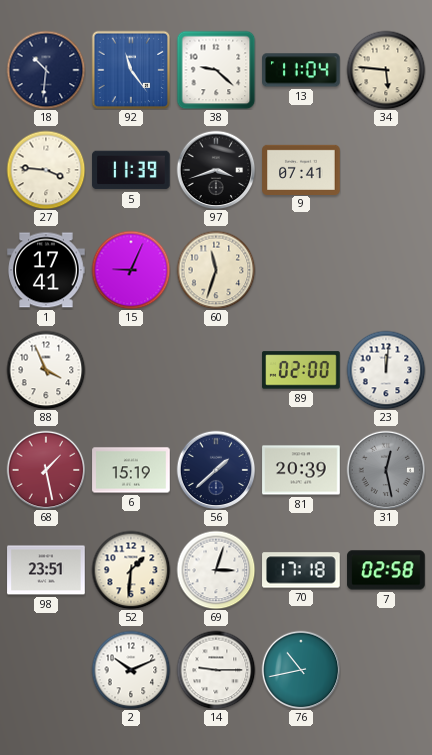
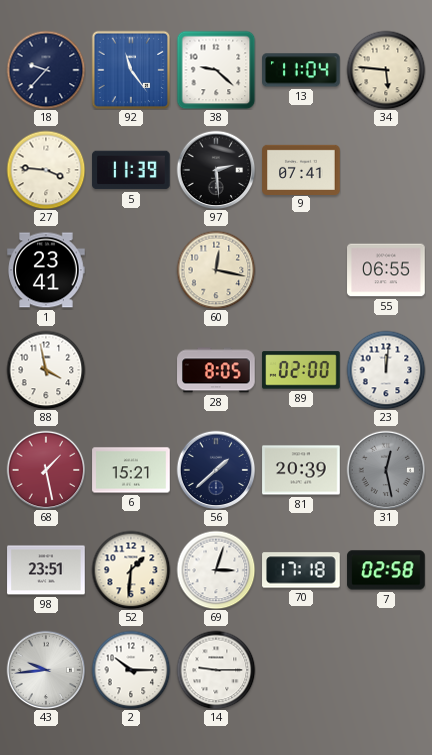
18: 10:31 -> 9:37 (46, 70)
97: 3:42 -> 2:29 (216, 170)
1: 17:41 -> 23:41 (46, 270)
15: 9:04 -> none (131, 270)
60: 11:33 -> 12:17 (216, 270)
55: none -> 06:55 (386, 270)
88: 3:56 -> 3:58 (46, 370)
28: none -> 8:05 (216, 370)
6: 15:19 -> 15:21 (131, 470)
43: none -> 9:44 (46, 670)
2: 10:11 -> 10:15 (131, 670)
76: 10:43 -> none (301, 670)
